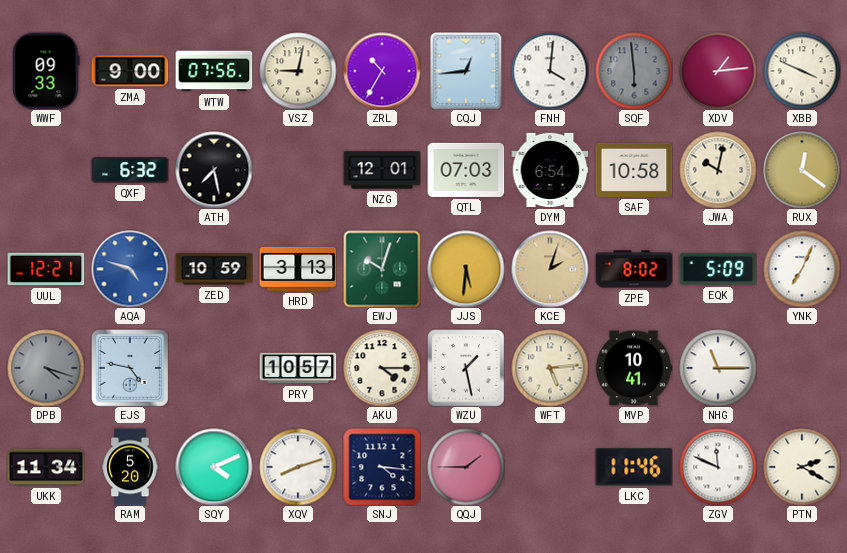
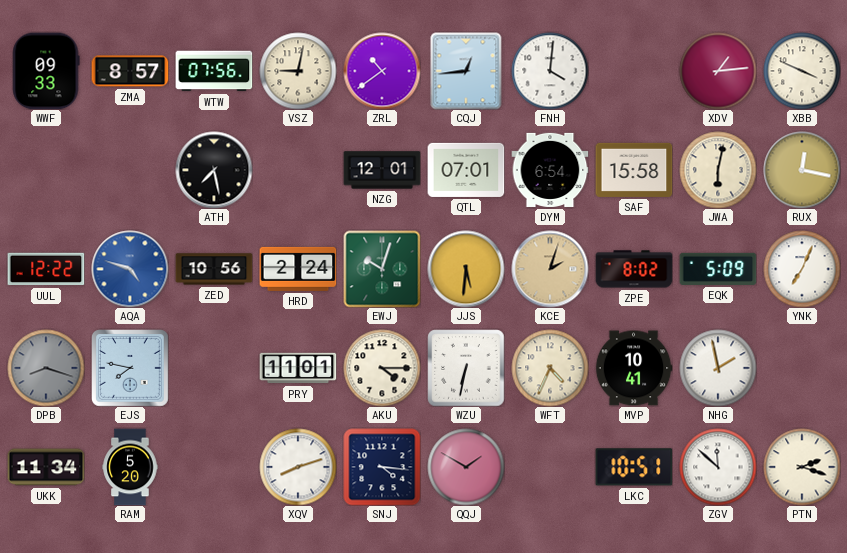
ZMA: 9:00 -> 8:57 (130, 71)
ZRL: 10:35 -> 10:39 (382, 71)
SQF: 5:59 -> none (634, 71)
QXF: 6:32 -> none (130, 170)
QTL: 07:03 -> 07:01 (466, 170)
SAF: 10:58 -> 15:58 (634, 170)
JWA: 10:02 -> 6:02 (718, 170)
RUX: 12:21 -> 12:17 (802, 170)
UUL: 12:21 -> 12:22 (46, 269)
ZED: 10:59 -> 10:56 (214, 269)
HRD: 3:13 -> 2:24 (298, 269)
DPB: 4:18 -> 8:18 (46, 368)
EJS: 4:47 -> 7:47 (130, 368)
PRY: 10:57 -> 11:01 (298, 368)
WZU: 1:28 -> 6:32 (466, 368)
WFT: 5:14 -> 4:34 (550, 368)
NHG: 11:15 -> 1:58 (718, 368)
SQY: 4:11 -> none (214, 467)
QQJ: 1:45 -> 1:50 (466, 467)
LKC: 11:46 -> 10:51 (634, 467)
ZGV: 11:49 -> 11:52 (718, 467)
PTN: 2:20 -> 2:18 (802, 467)
